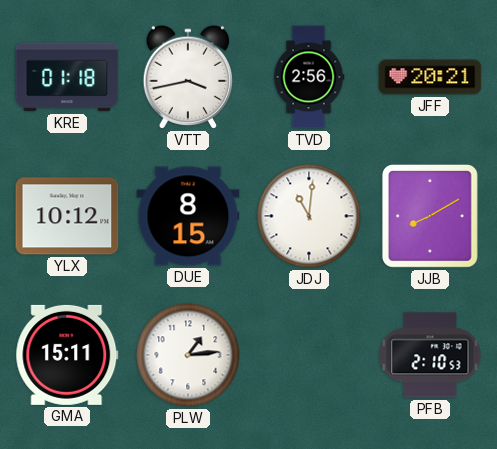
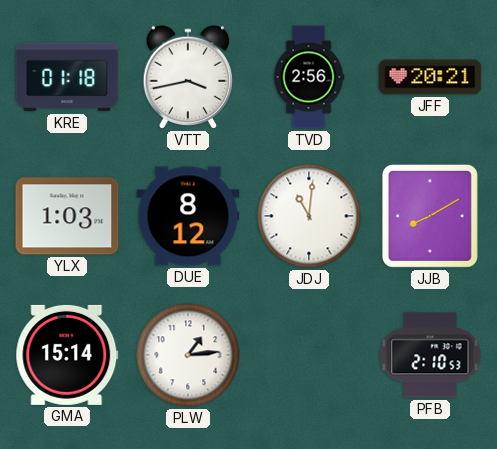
YLX: 10:12 -> 1:03 (67, 216)
DUE: 8:15 -> 8:12 (188, 216)
GMA: 15:11 -> 15:14 (67, 355)
